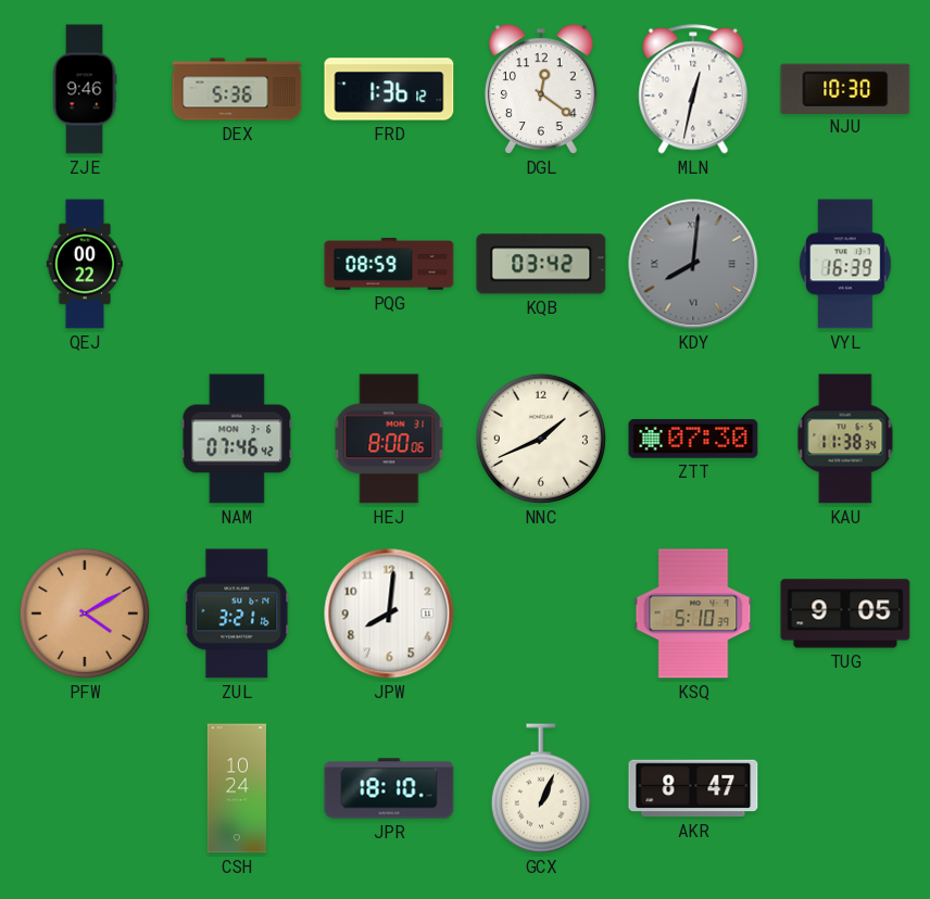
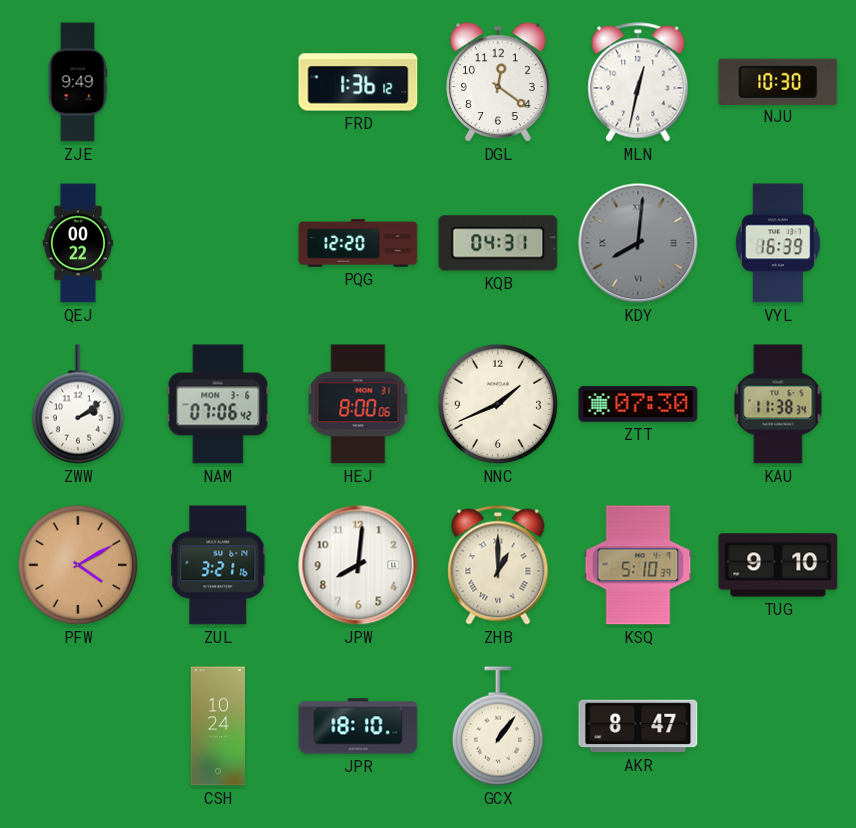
ZJE: 9:46 -> 9:49 (78, 82)
DEX: 5:36 -> none (237, 89)
PQG: 08:59 -> 12:20 (358, 243)
KQB: 03:42 -> 04:31 (498, 243)
ZWW: none -> 2:09 (78, 404)
NAM: 07:46 -> 07:06 (218, 404)
ZHB: none -> 1:00 (498, 565)
TUG: 9:05 -> 9:10 (778, 565)
GCX: 1:04 -> 1:06 (498, 726)
